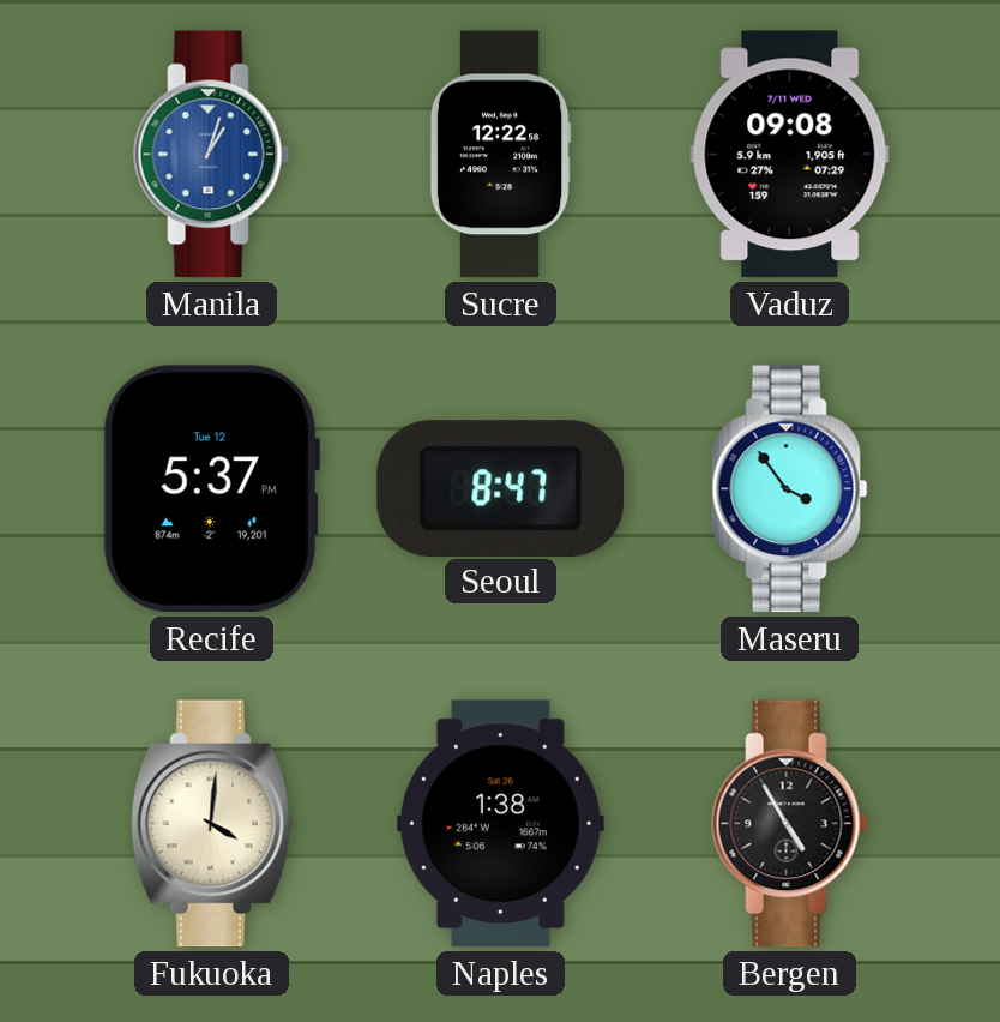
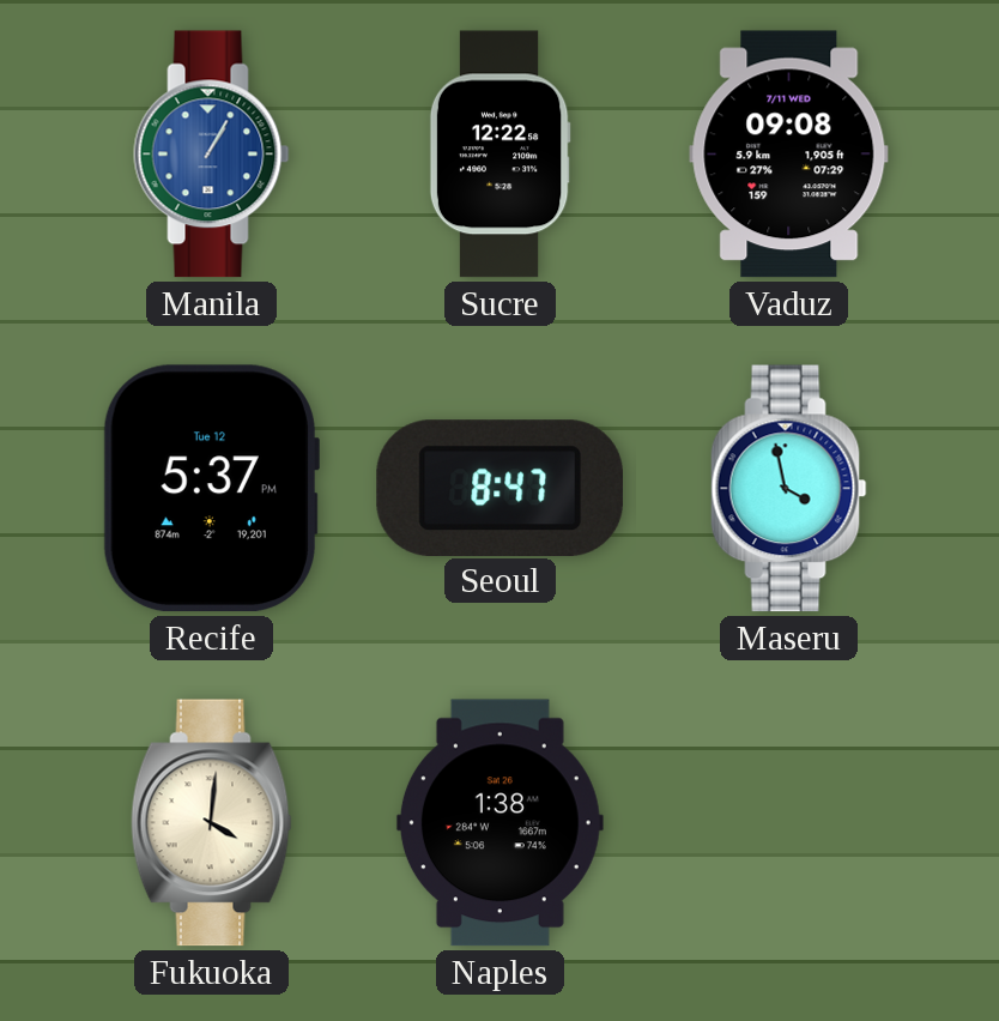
Manila: 1:03 -> 1:05 (212, 155)
Maseru: 3:54 -> 3:58 (789, 489)
Bergen: 4:55 -> none (790, 824)
